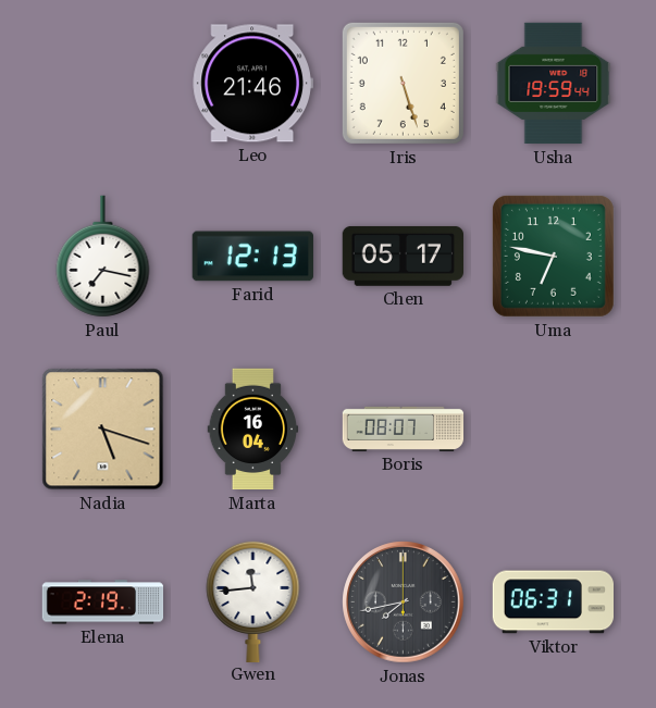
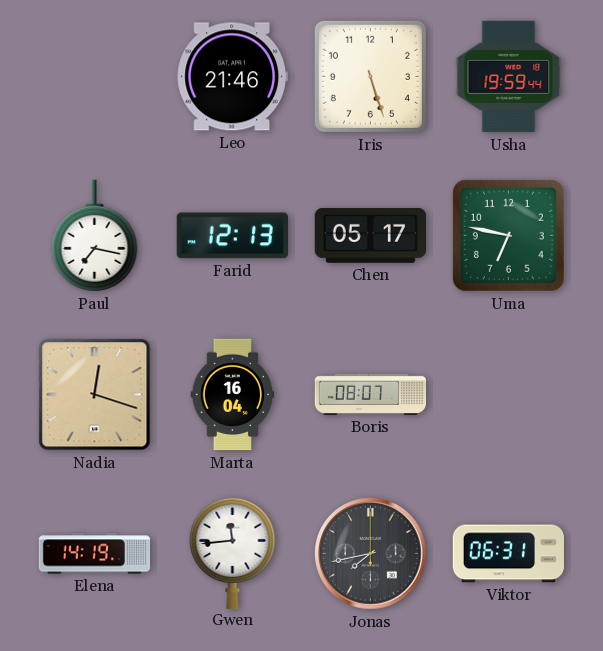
Nadia: 5:18 -> 12:18 (95, 395)
Elena: 2:19 -> 14:19 (95, 554)
